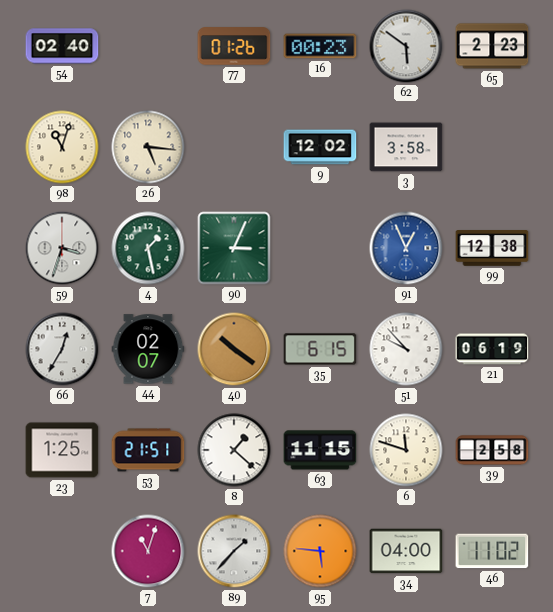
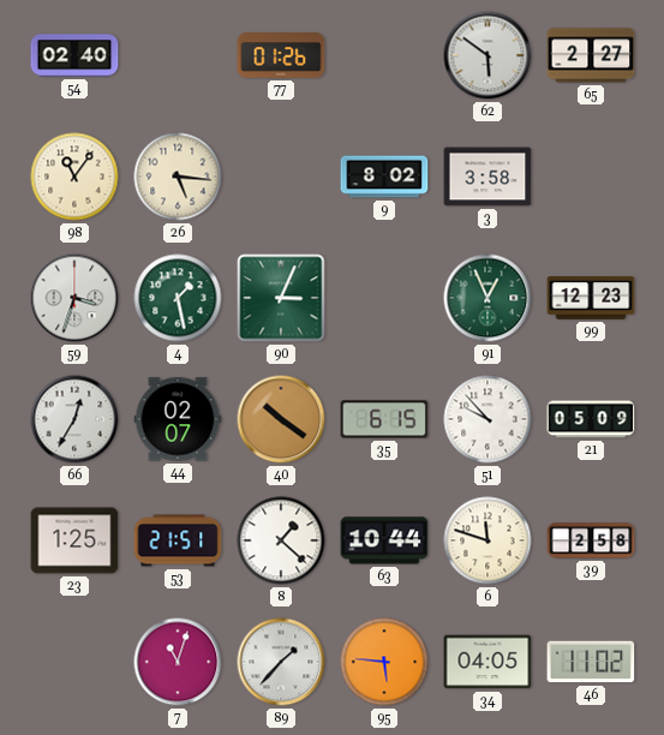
16: 00:23 -> none (320, 46)
65: 2:23 -> 2:27 (591, 55)
98: 11:03 -> 11:06 (74, 177)
9: 12:02 -> 8:02 (384, 177)
91 dial: blue -> green (487, 298)
99: 12:38 -> 12:23 (591, 298)
21: 06:19 -> 05:09 (591, 419)
63: 11:15 -> 10:44 (384, 540)
34: 04:00 -> 04:05 (487, 662)
